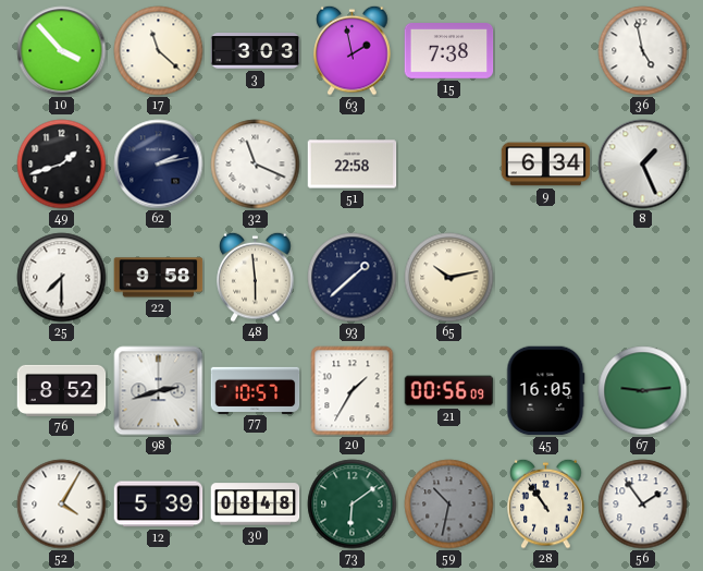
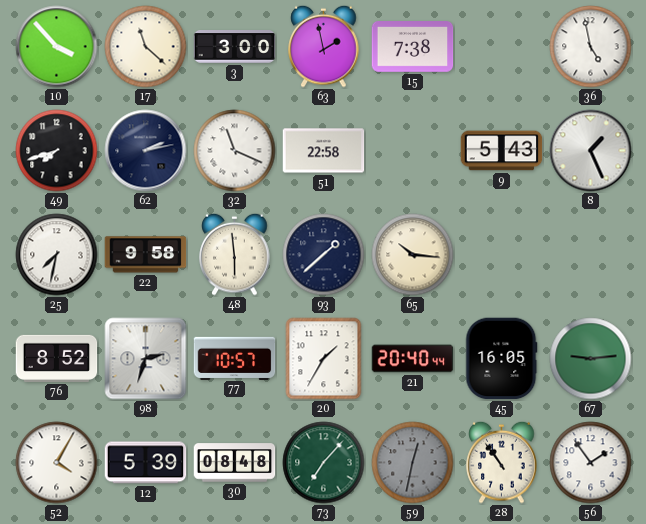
3: 3:03 -> 3:00 (235, 47)
49: 1:42 -> 7:42 (57, 151)
9: 6:34 -> 5:43 (502, 151)
25: 7:30 -> 7:32 (57, 255)
65: 10:13 -> 10:16 (413, 255)
98: 2:42 -> 2:33 (146, 359)
21: 00:56 -> 20:40 (413, 359)
73: 6:09 -> 7:07 (324, 463)
59: 10:32 -> 12:32 (413, 463)
